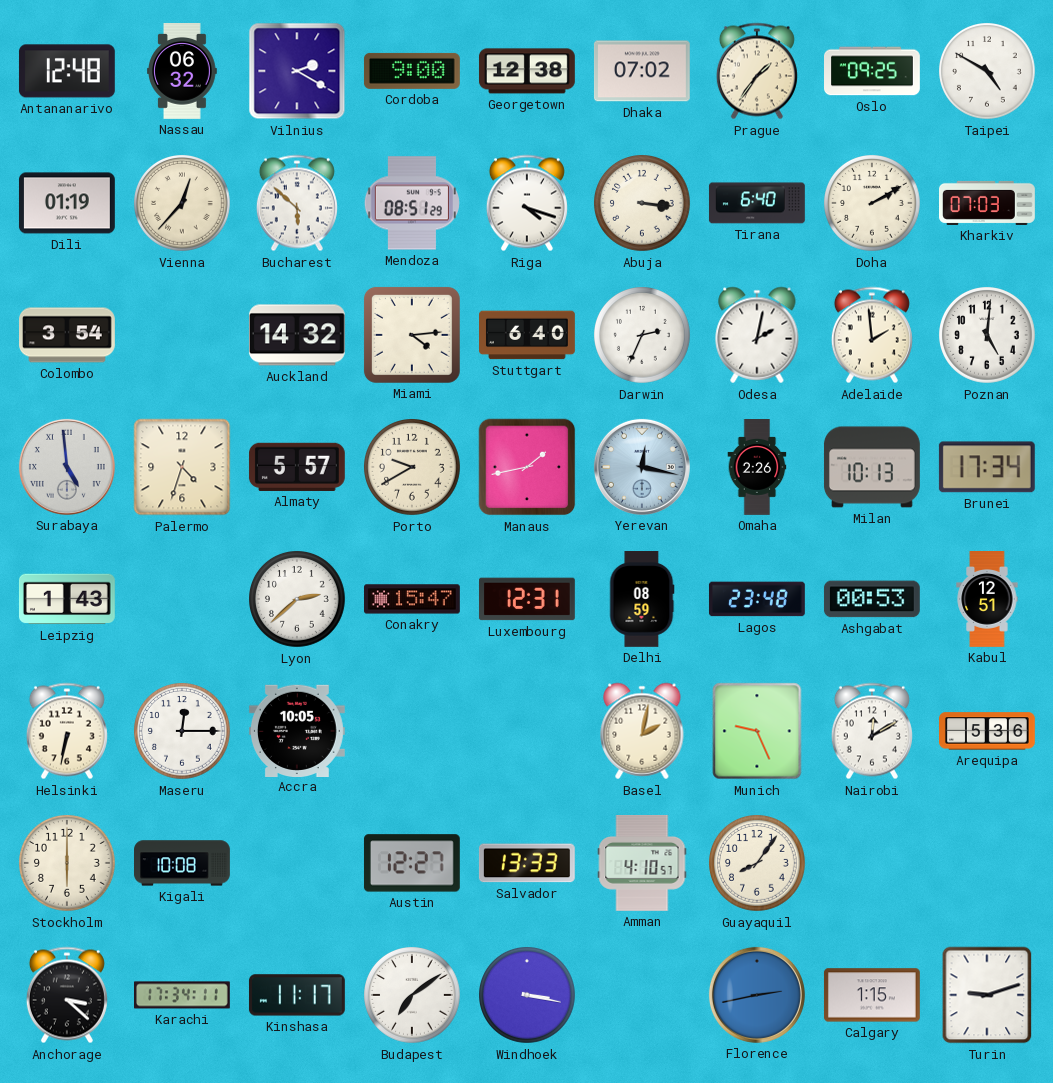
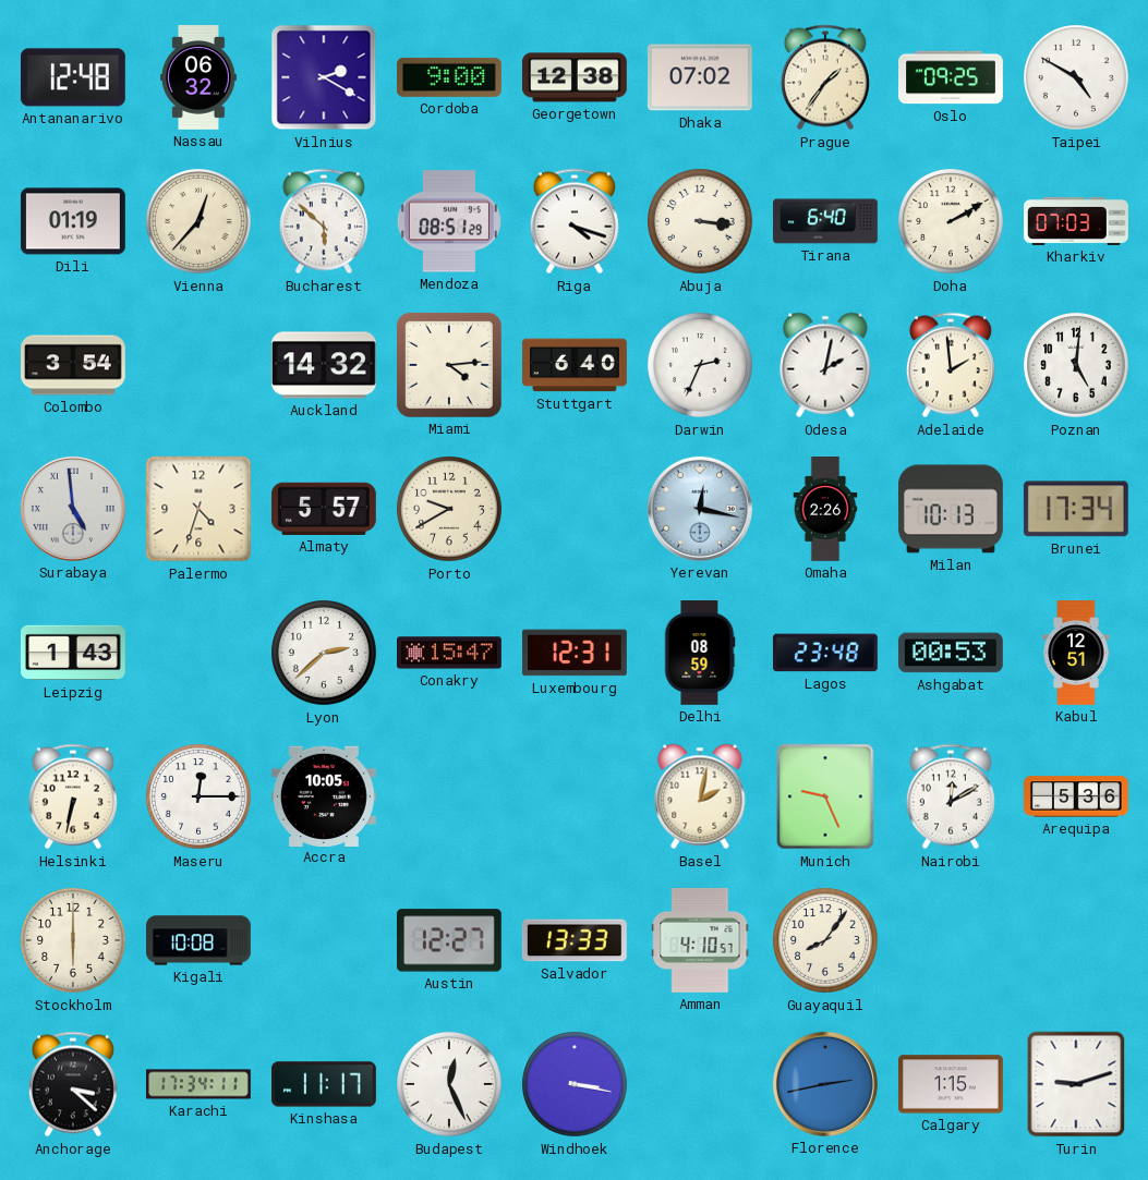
Manaus: 1:43 -> none (527, 467)
Budapest: 7:09 -> 12:26 (450, 1085)
